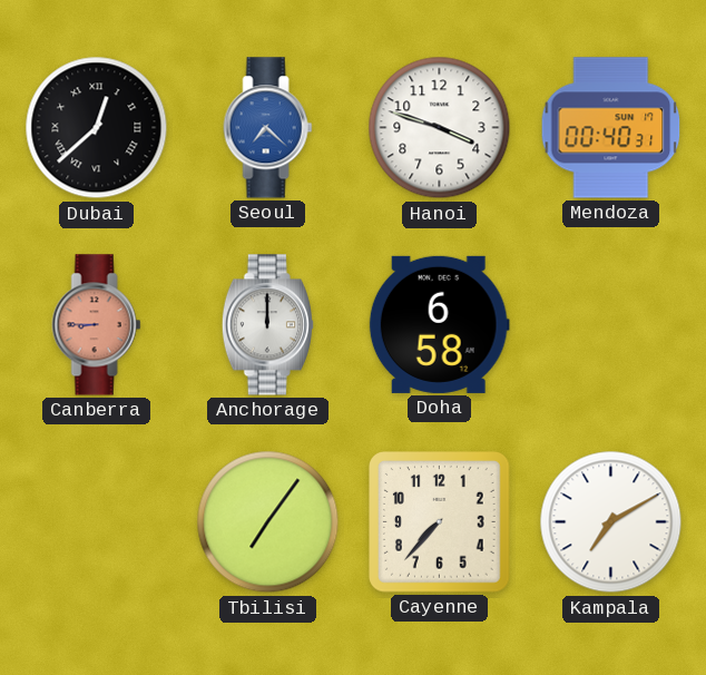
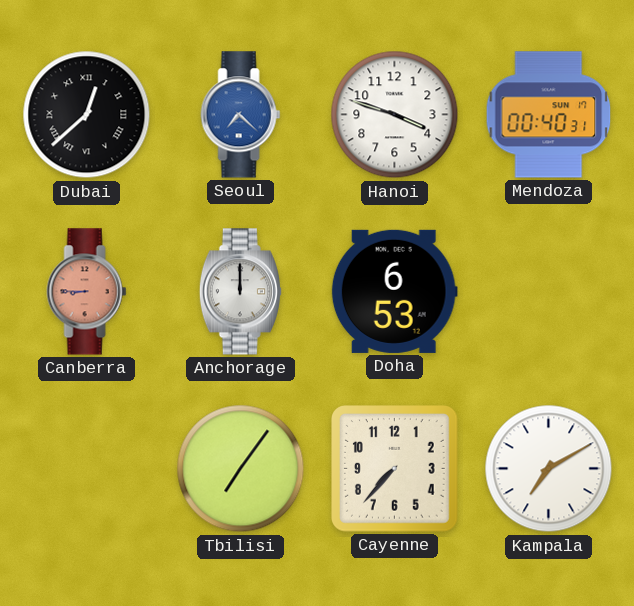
Doha: 6:58 -> 6:53 (394, 291)
